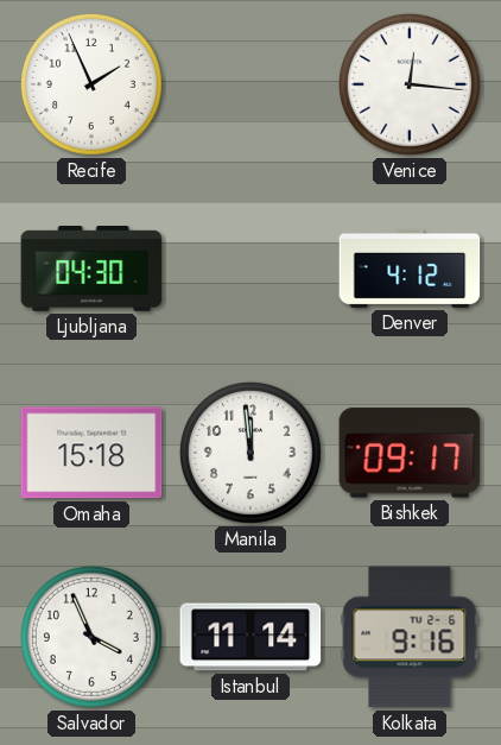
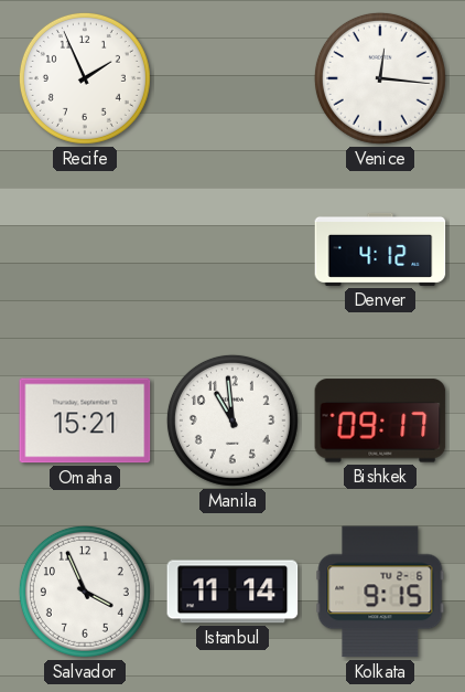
Ljubljana: 04:30 -> none (91, 269)
Omaha: 15:18 -> 15:21 (85, 420)
Manila: 11:59 -> 10:59 (233, 420)
Kolkata: 9:16 -> 9:15 (380, 592)
